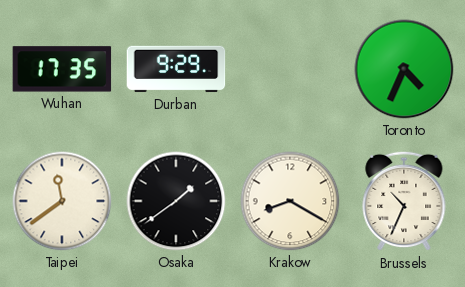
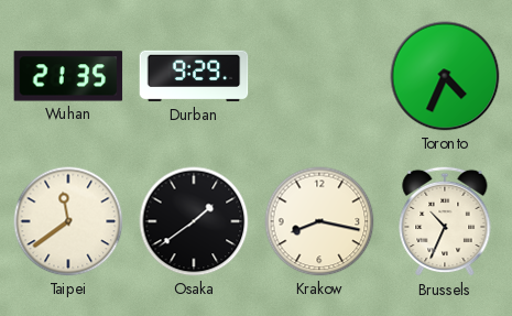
Wuhan: 17:35 -> 21:35 (68, 76)
Krakow: 8:20 -> 8:17 (319, 221)
